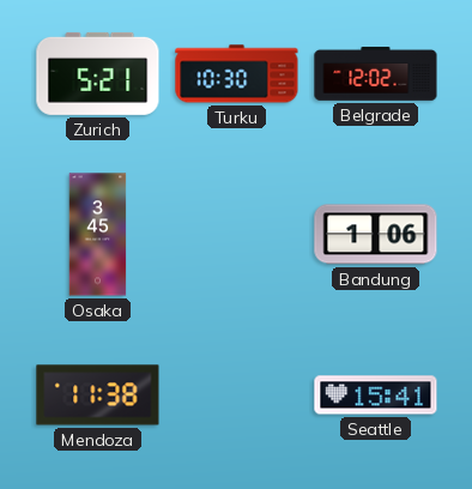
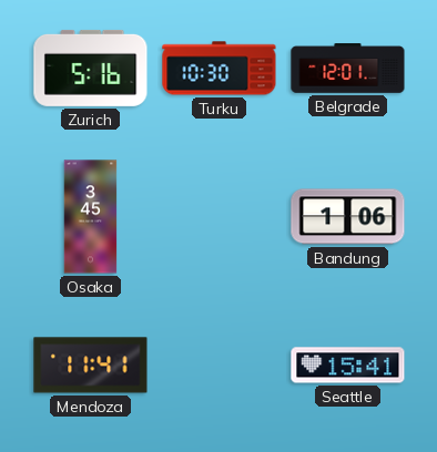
Zurich: 5:21 -> 5:16 (91, 68)
Belgrade: 12:02 -> 12:01 (348, 69)
Mendoza: 11:38 -> 11:41 (91, 366)
